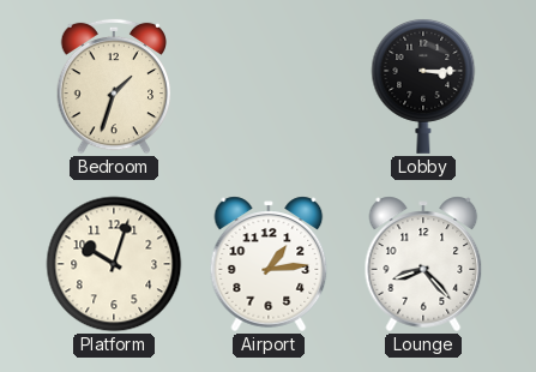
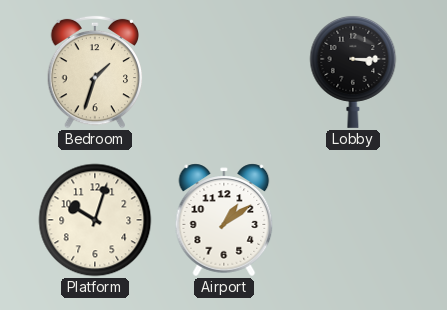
Airport: 1:14 -> 1:09 (224, 220)
Lounge: 8:23 -> none (423, 264)
